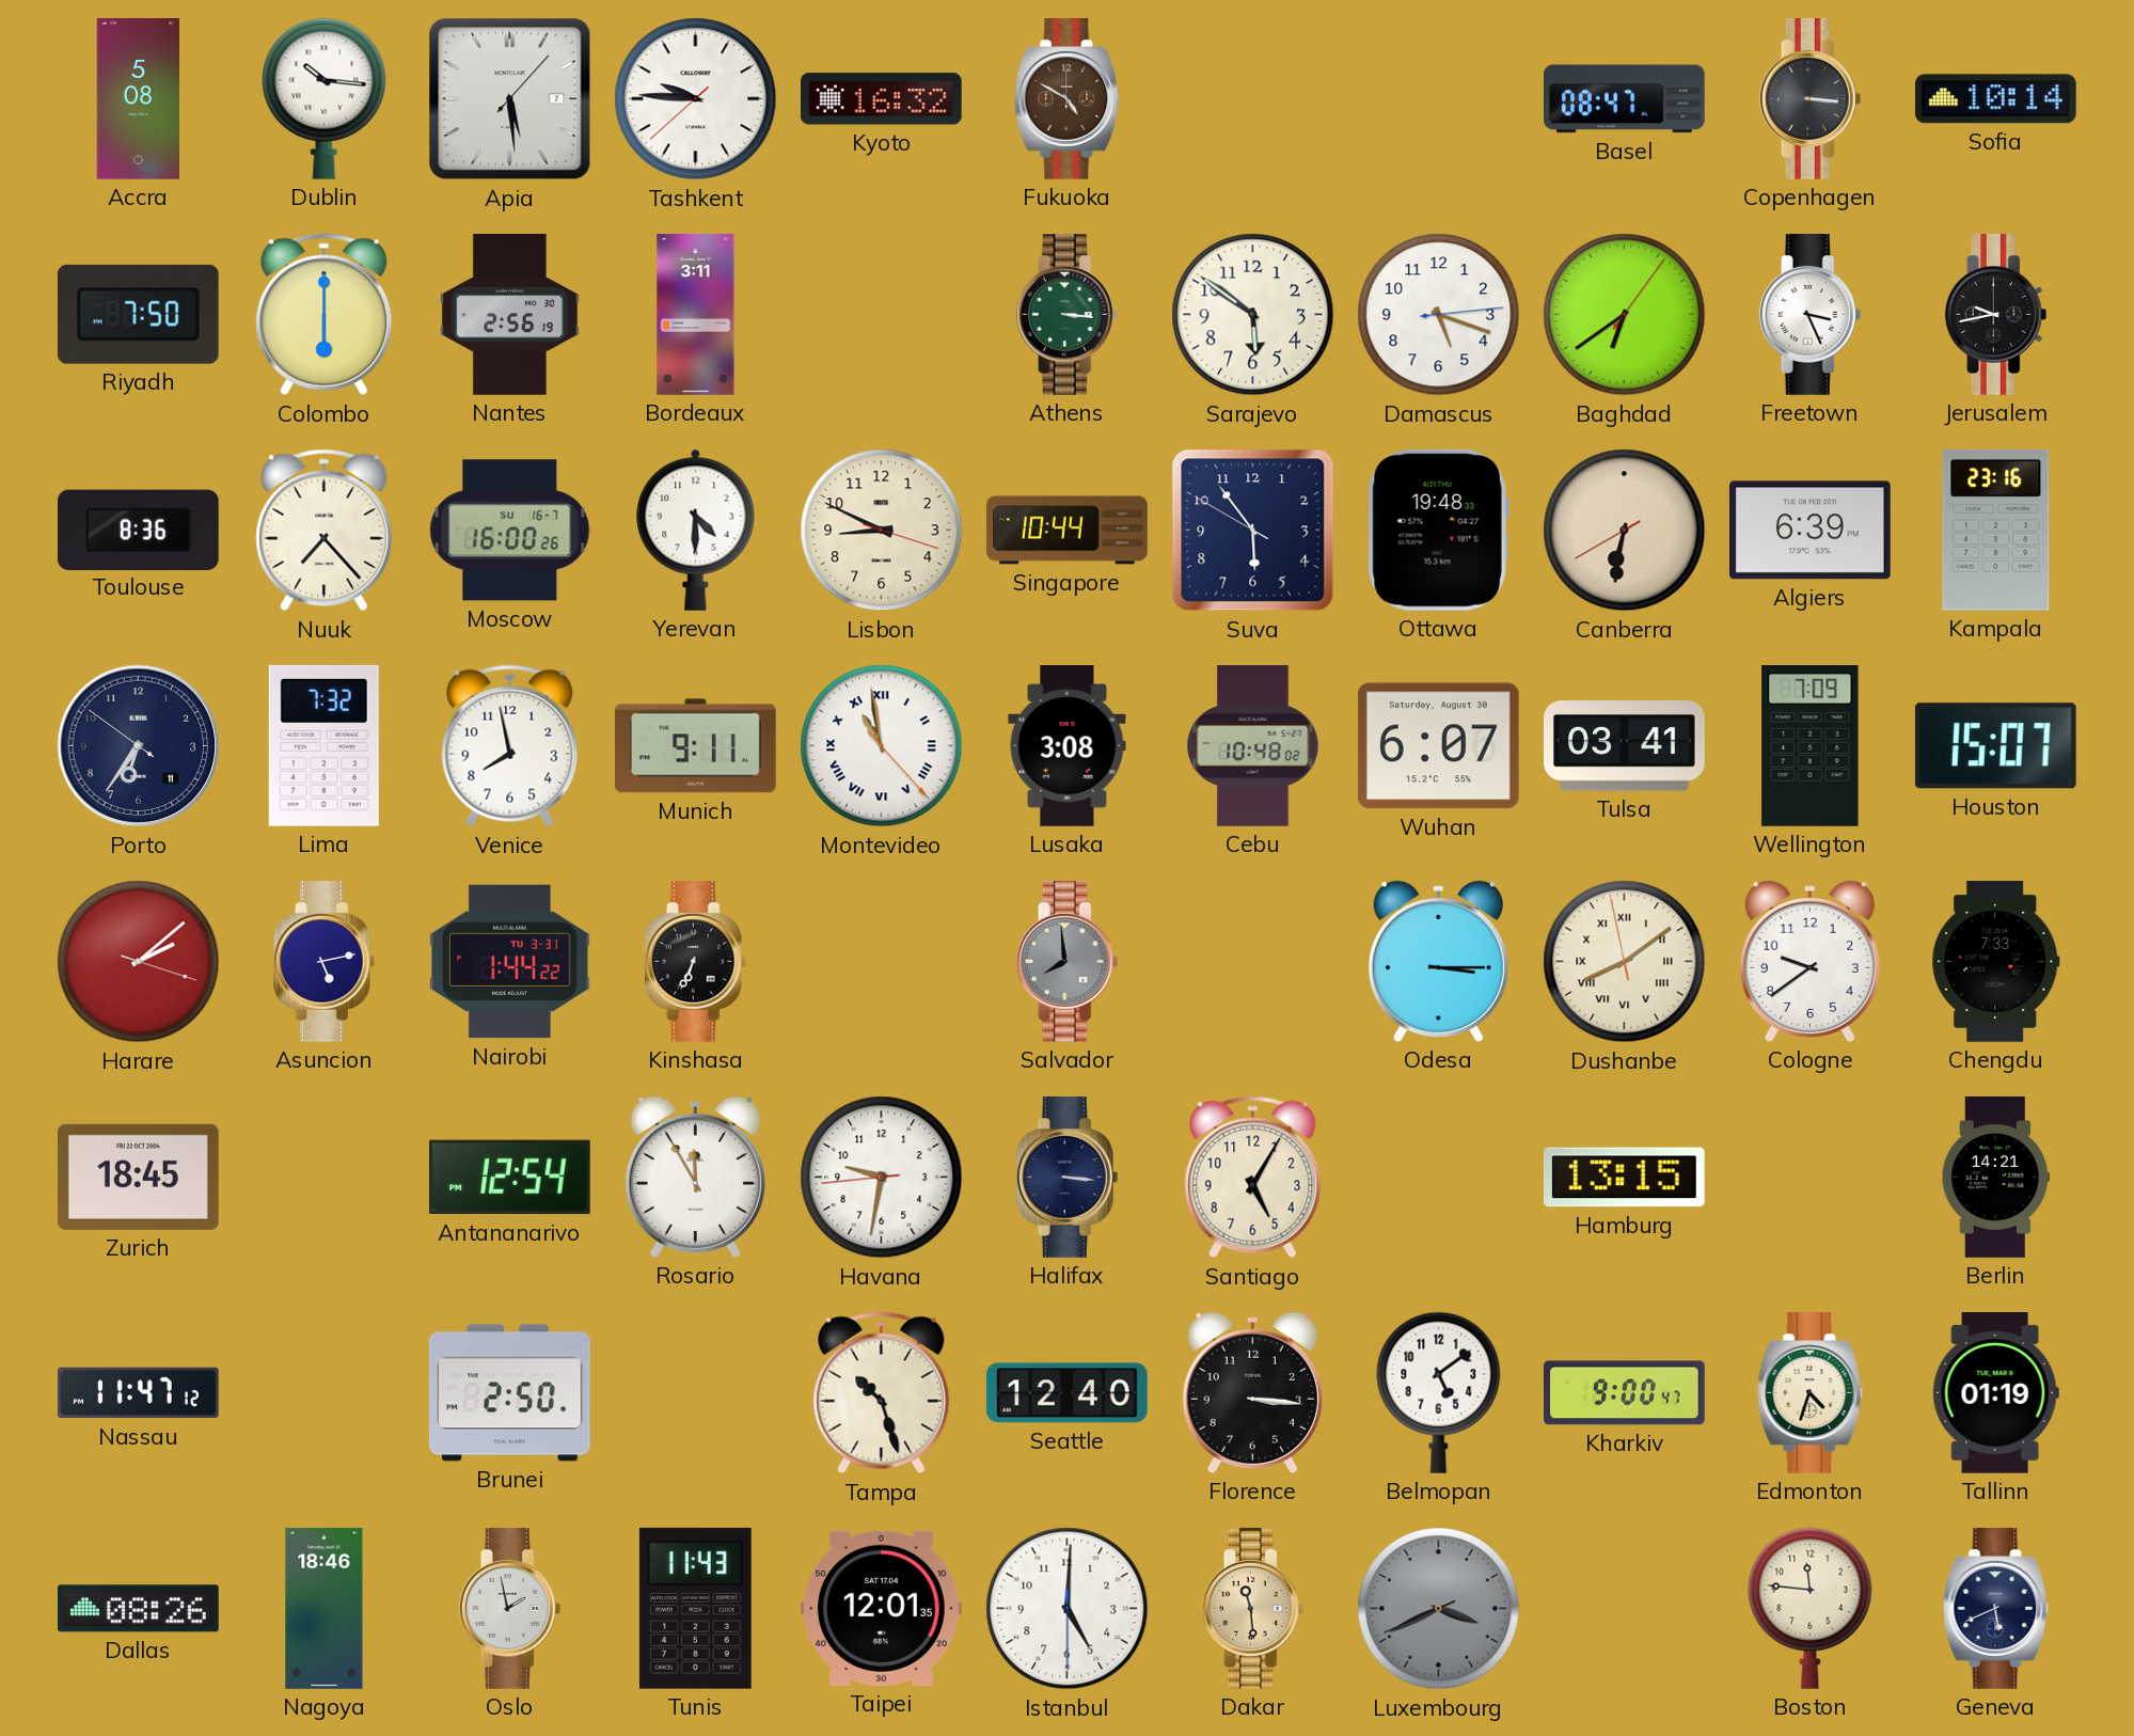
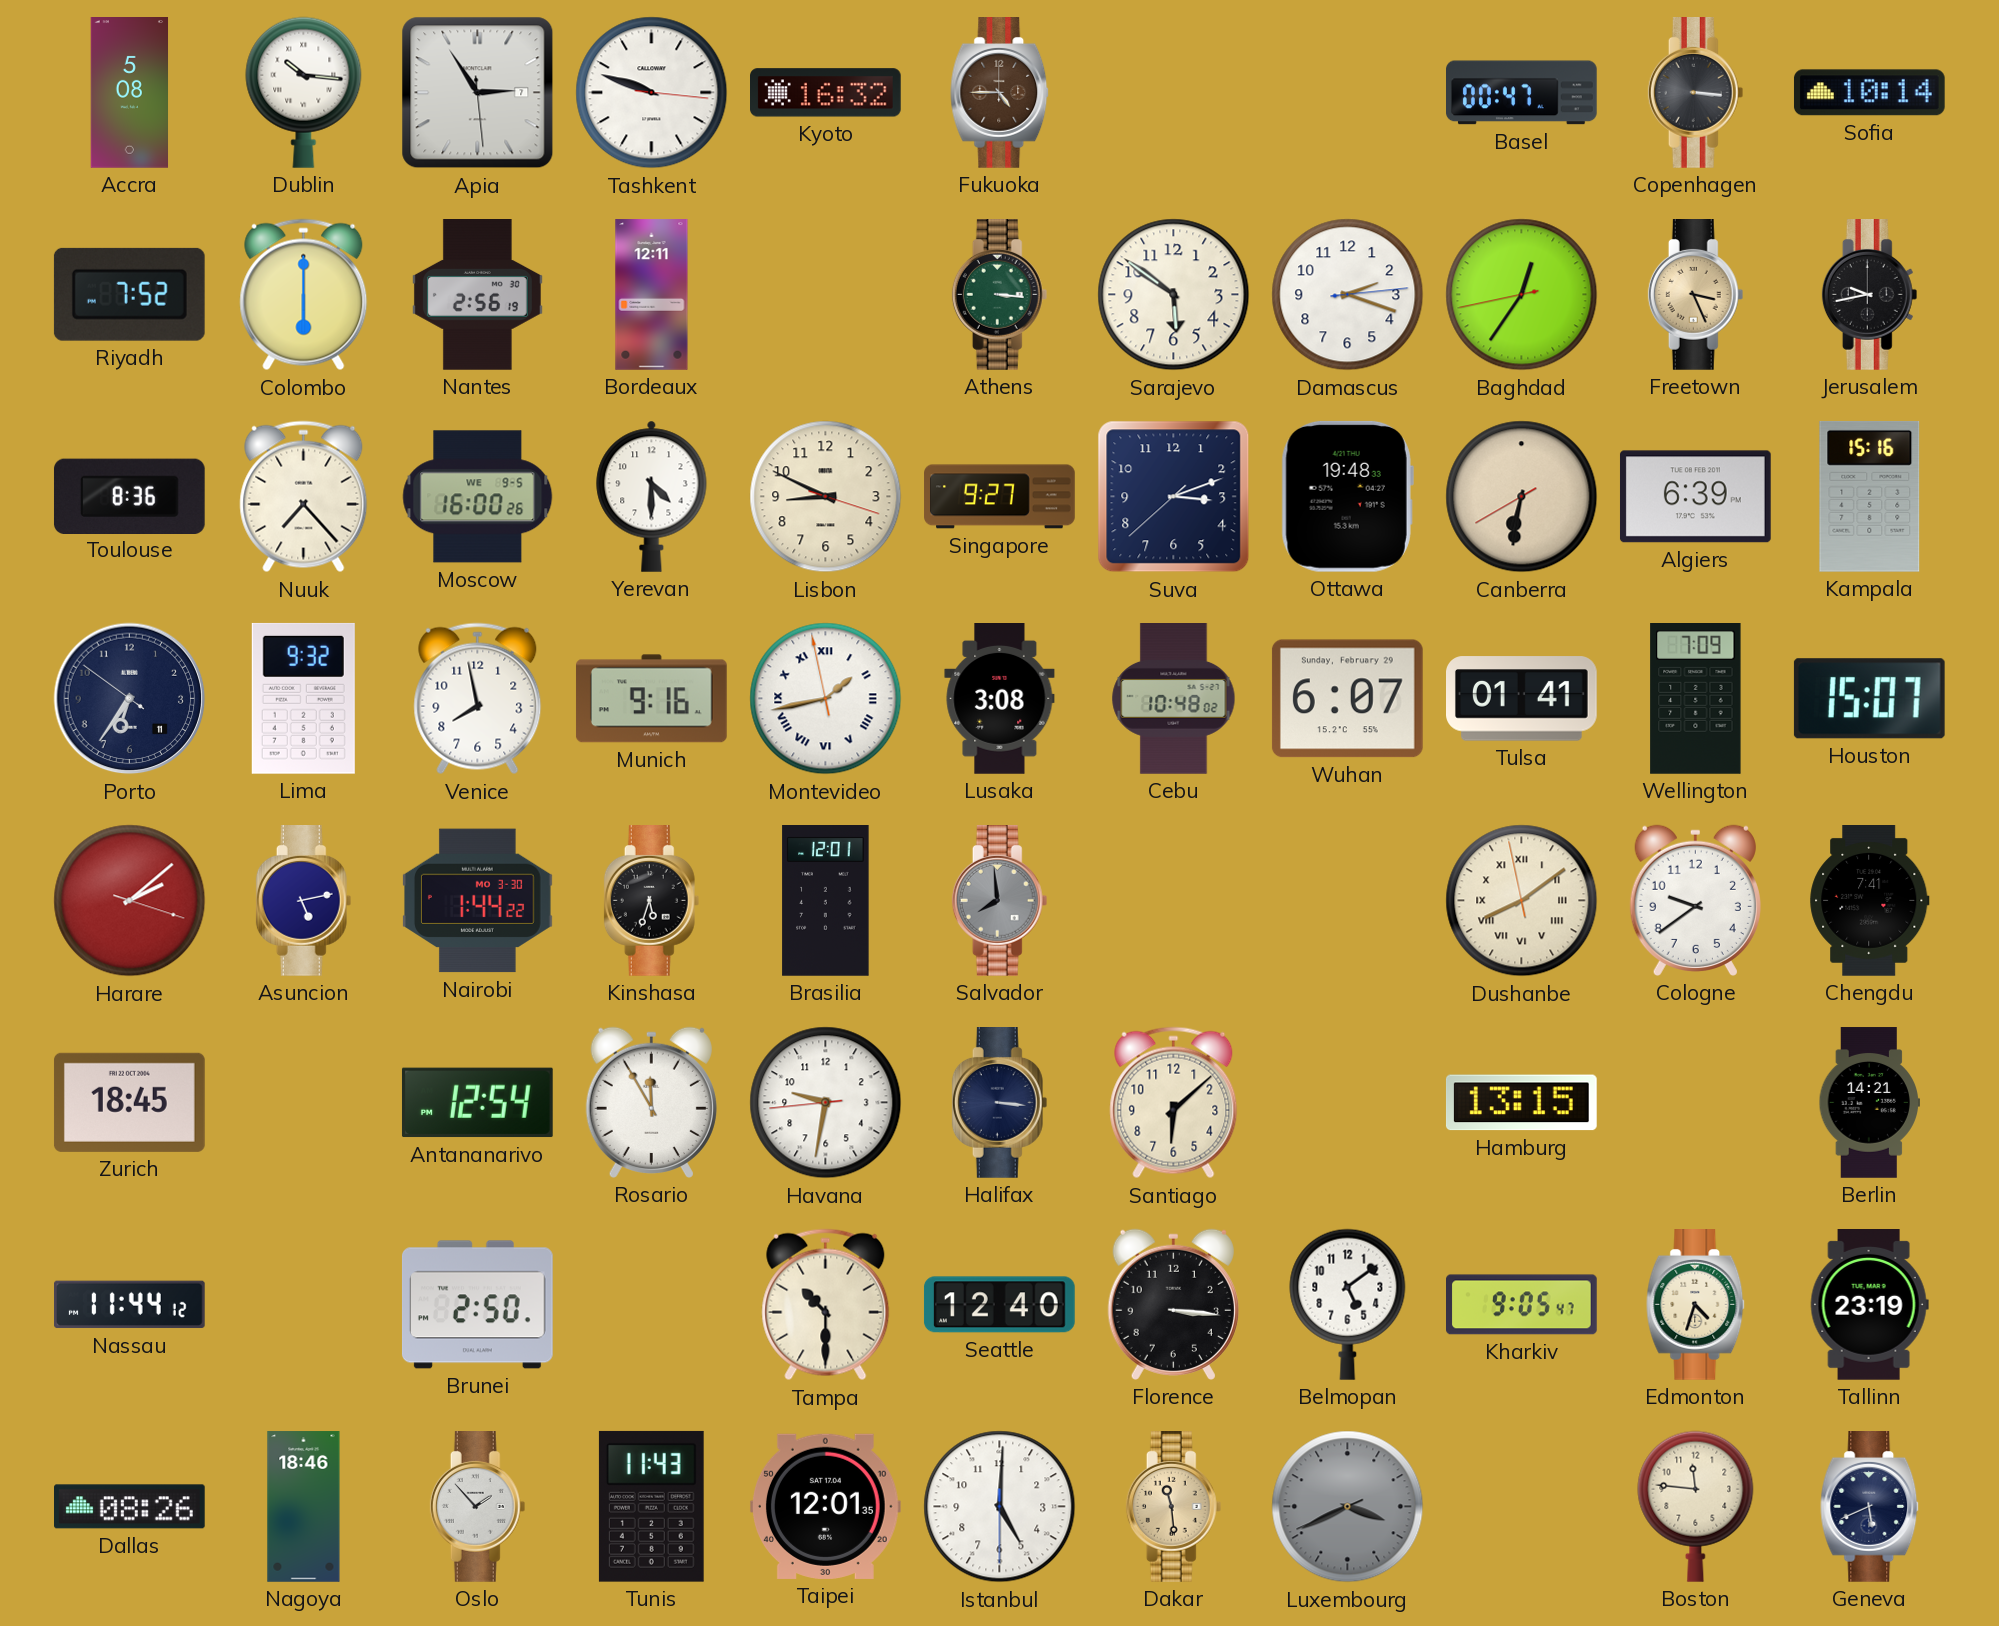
Apia: 5:29 -> 2:54 (478, 93)
Tashkent: 9:45 -> 9:48 (652, 93)
Fukuoka: 4:50 -> 4:45 (1000, 93)
Basel: 08:47 -> 00:47 (1522, 93)
Riyadh: 7:50 -> 7:52 (129, 294)
Bordeaux: 3:11 -> 12:11 (652, 295)
Damascus: 5:18 -> 2:18 (1348, 295)
Baghdad: 6:39 -> 12:35 (1522, 295)
Freetown dial: white -> champagne (1696, 295)
Moscow date: SU 16-7 -> WE 9-5 (478, 497)
Singapore: 10:44 -> 9:27 (1000, 497)
Suva: 5:53 -> 3:11 (1174, 497)
Kampala: 23:16 -> 15:16 (1870, 496)
Lima: 7:32 -> 9:32 (303, 698)
Munich: 9:11 -> 9:16 (651, 699)
Montevideo: 10:58 -> 1:42 (826, 699)
Wuhan date: Saturday, August 30 -> Sunday, February 29 (1347, 699)
Tulsa: 03:41 -> 01:41 (1522, 699)
Nairobi date: TU 3-31 -> MO 3-30 (478, 901)
Kinshasa: 6:34 -> 5:33 (652, 901)
Brasilia: none -> 12:01 (826, 901)
Odesa: 3:15 -> none (1438, 961)
Chengdu: 7:33 -> 7:41 (1870, 901)
Santiago: 5:05 -> 6:08 (1174, 1103)
Nassau: 11:47 -> 11:44 (130, 1305)
Tampa: 10:27 -> 10:30 (826, 1305)
Kharkiv: 9:00 -> 9:05 (1522, 1305)
Tallinn: 01:19 -> 23:19 (1869, 1305)
Oslo: 1:58 -> 1:53 (478, 1507)
